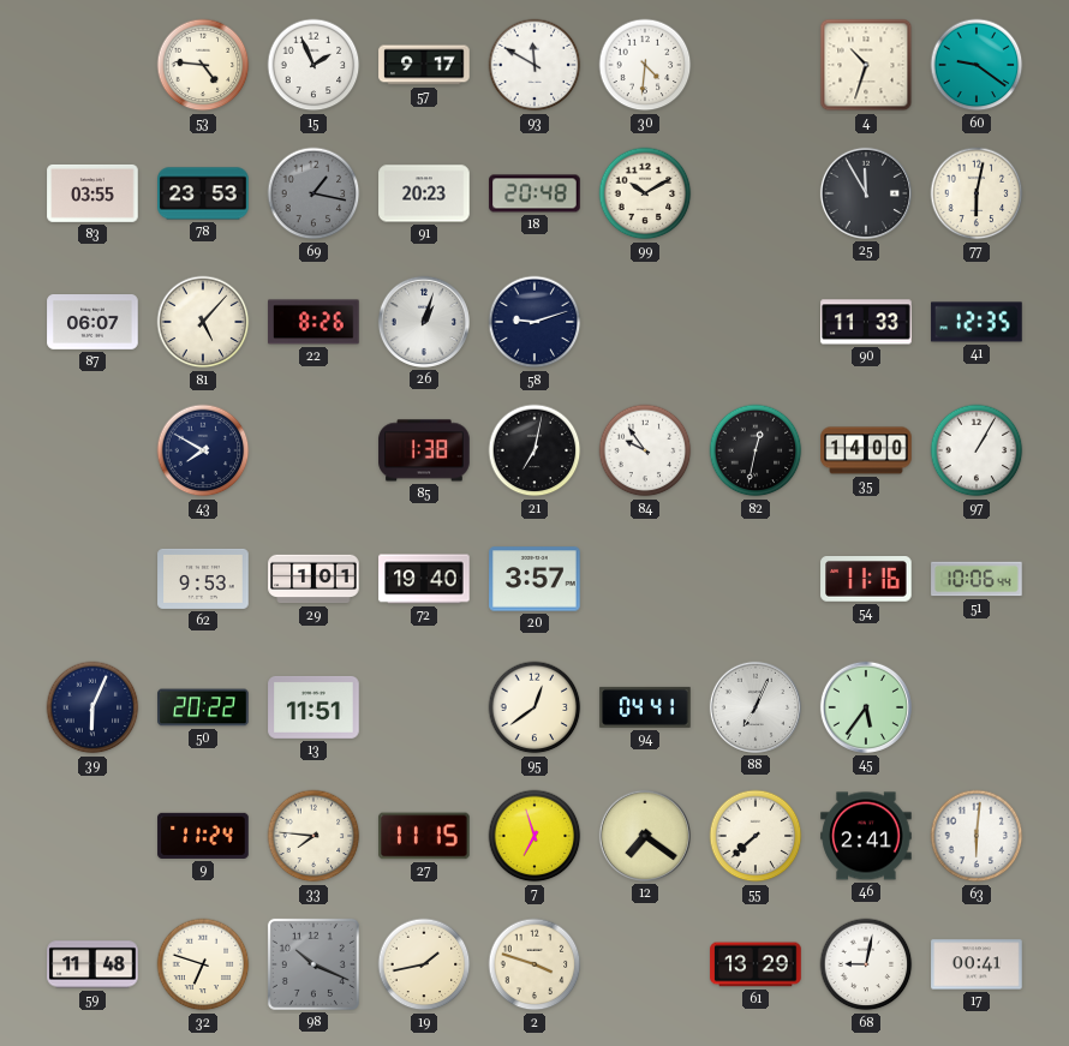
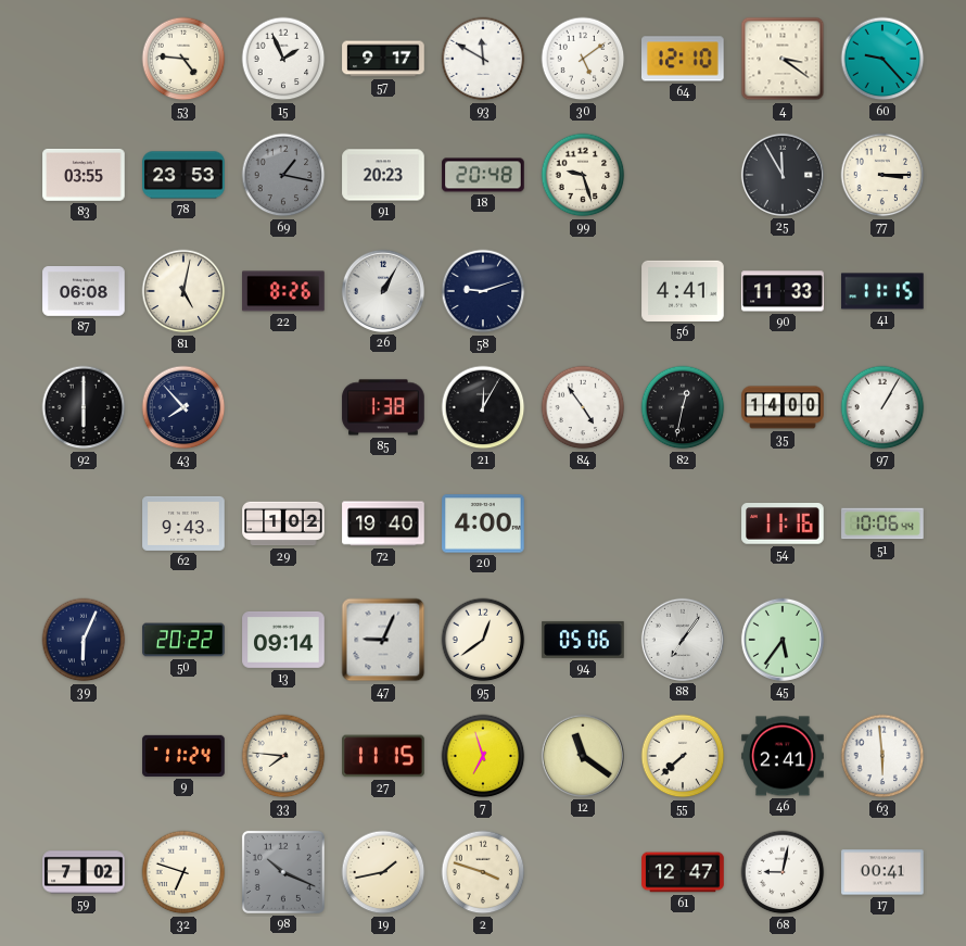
30: 4:31 -> 5:09 (583, 59)
64: none -> 12:10 (683, 59)
4: 10:33 -> 3:21 (783, 59)
60: 9:21 -> 9:23 (882, 59)
99: 10:10 -> 9:27 (583, 175)
77: 6:02 -> 3:15 (882, 175)
87: 06:07 -> 06:08 (84, 292)
81: 5:07 -> 5:02 (183, 291)
26: 1:03 -> 1:05 (383, 291)
56: none -> 4:41 (683, 291)
41: 12:35 -> 11:15 (882, 291)
92: none -> 6:00 (84, 407)
43: 7:50 -> 7:53 (183, 407)
21: 7:02 -> 12:05 (483, 407)
84: 9:54 -> 4:54 (583, 407)
62: 9:53 -> 9:43 (183, 524)
29: 1:01 -> 1:02 (283, 524)
20: 3:57 -> 4:00 (483, 524)
13: 11:51 -> 09:14 (283, 640)
47: none -> 9:04 (383, 640)
94: 04:41 -> 05:06 (583, 640)
88: 7:04 -> 7:06 (683, 640)
12: 7:21 -> 11:21 (583, 756)
63: 6:01 -> 5:59 (882, 756)
59: 11:48 -> 7:02 (84, 872)
61: 13:29 -> 12:47 (683, 872)
